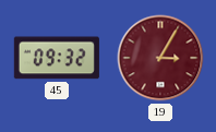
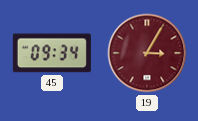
45: 09:32 -> 09:34 (52, 53)
